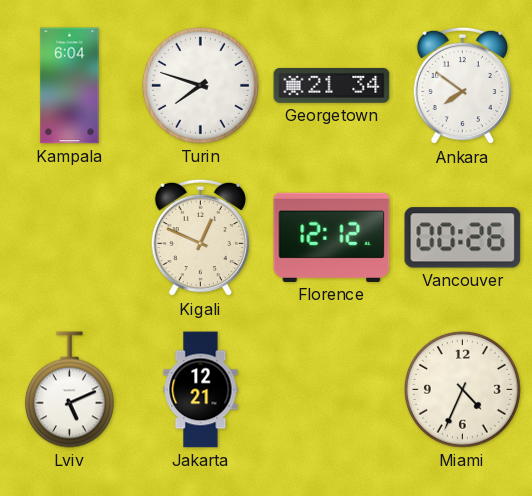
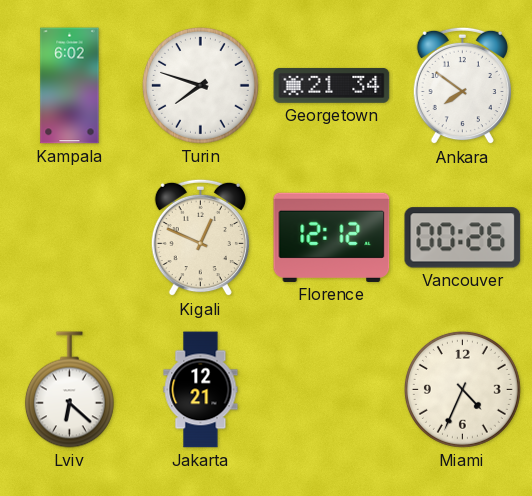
Kampala: 6:04 -> 6:02 (70, 86)
Lviv: 5:11 -> 6:22 (69, 390)
